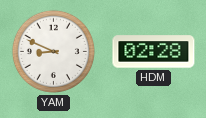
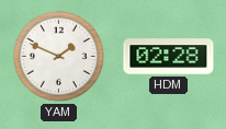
YAM: 8:49 -> 1:49 (58, 56)
